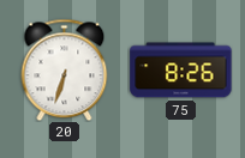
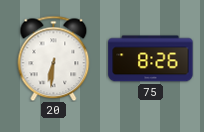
20: 6:33 -> 6:31 (54, 58)
